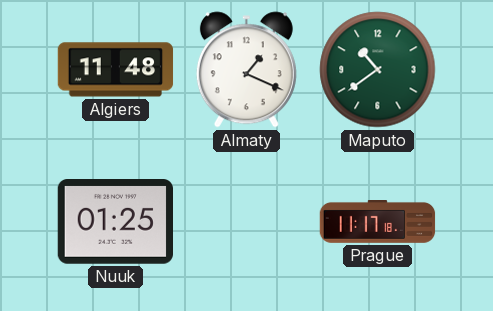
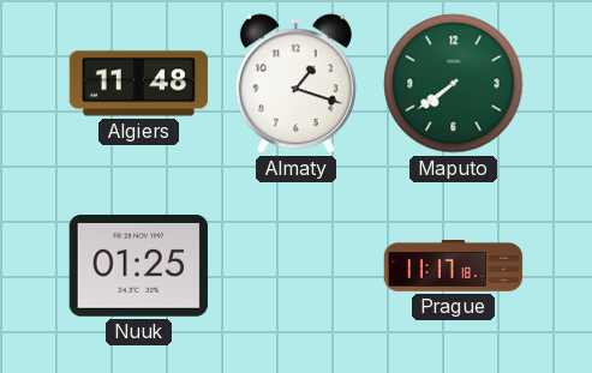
Almaty: 1:19 -> 1:18 (295, 84)
Maputo: 10:39 -> 7:39 (454, 84)
